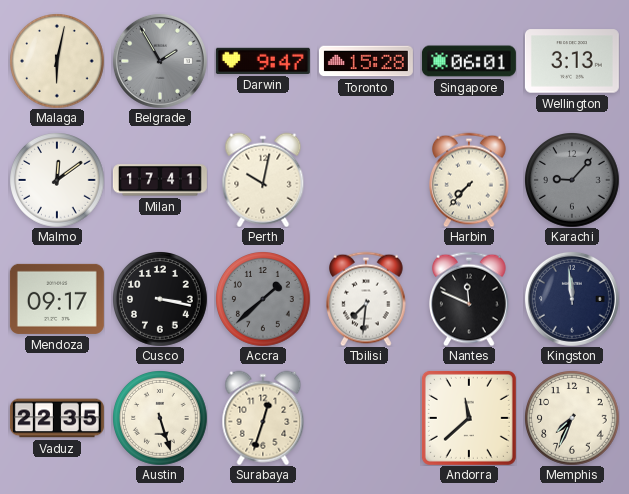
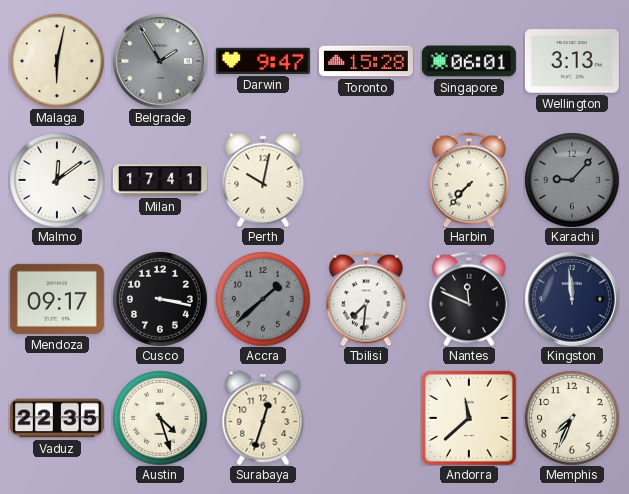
Austin: 5:27 -> 4:27 (160, 418)
